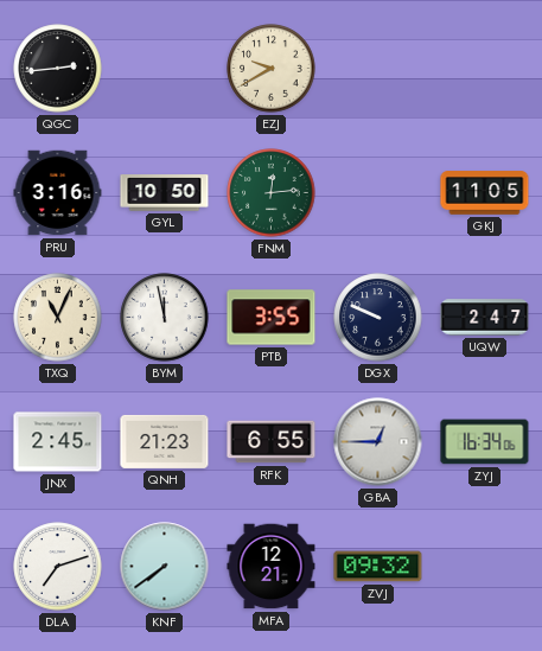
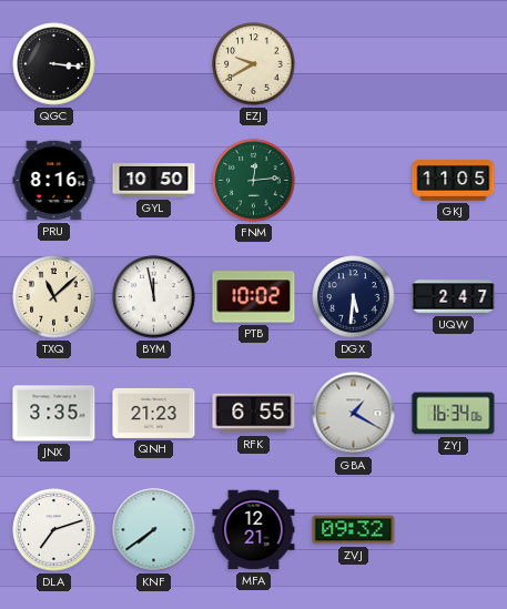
QGC: 2:44 -> 3:16 (54, 64)
PRU: 3:16 -> 8:16 (54, 181)
TXQ: 11:04 -> 11:08 (54, 297)
PTB: 3:55 -> 10:02 (254, 297)
DGX: 9:49 -> 5:31 (354, 297)
JNX: 2:45 -> 3:35 (54, 414)
GBA: 12:45 -> 1:20 (354, 414)
